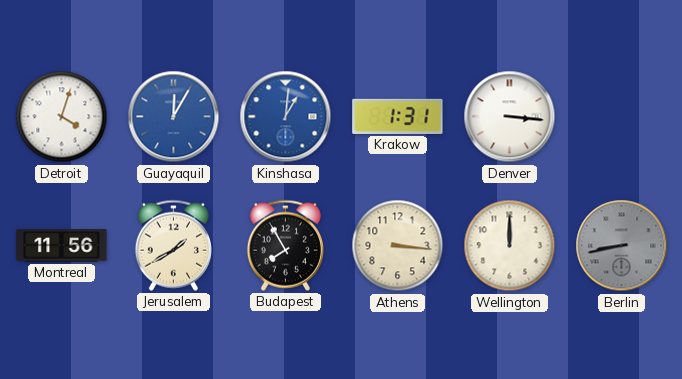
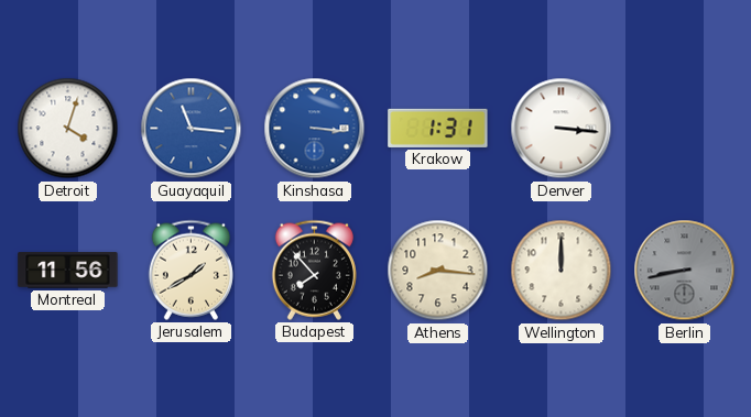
Guayaquil: 12:05 -> 11:16 (192, 129)
Kinshasa: 1:01 -> 3:16 (315, 129)
Budapest: 7:55 -> 7:53 (314, 270)
Athens: 3:16 -> 8:16 (438, 271)
